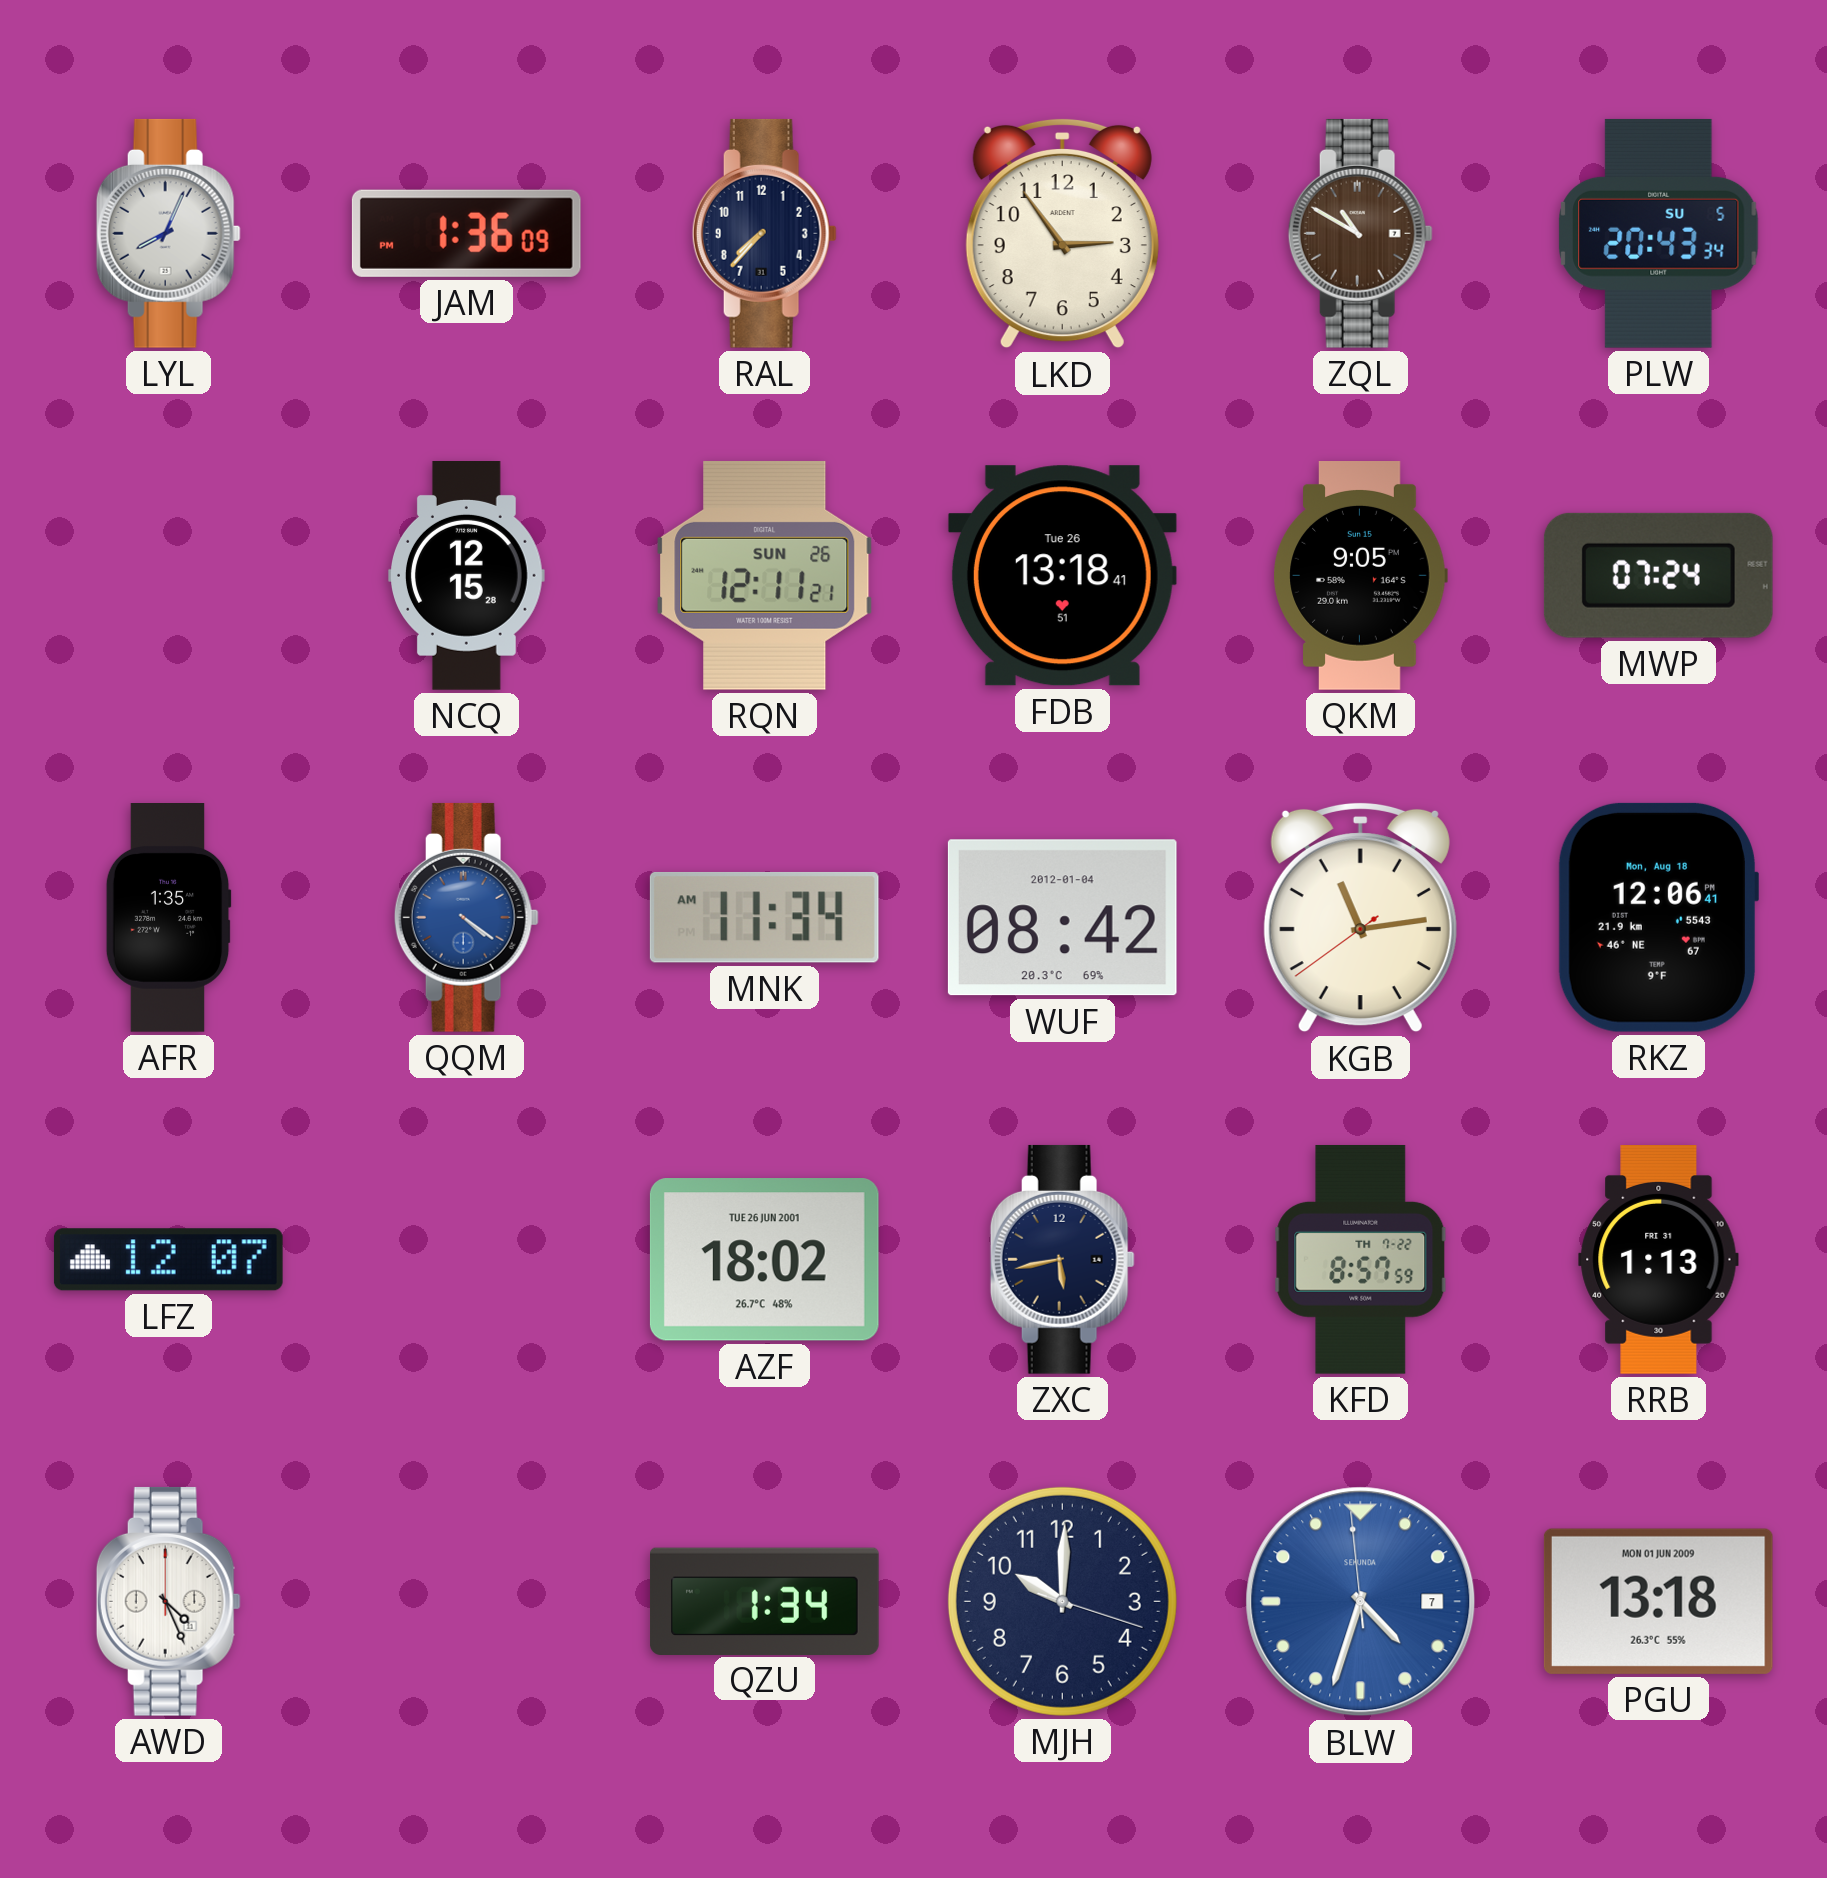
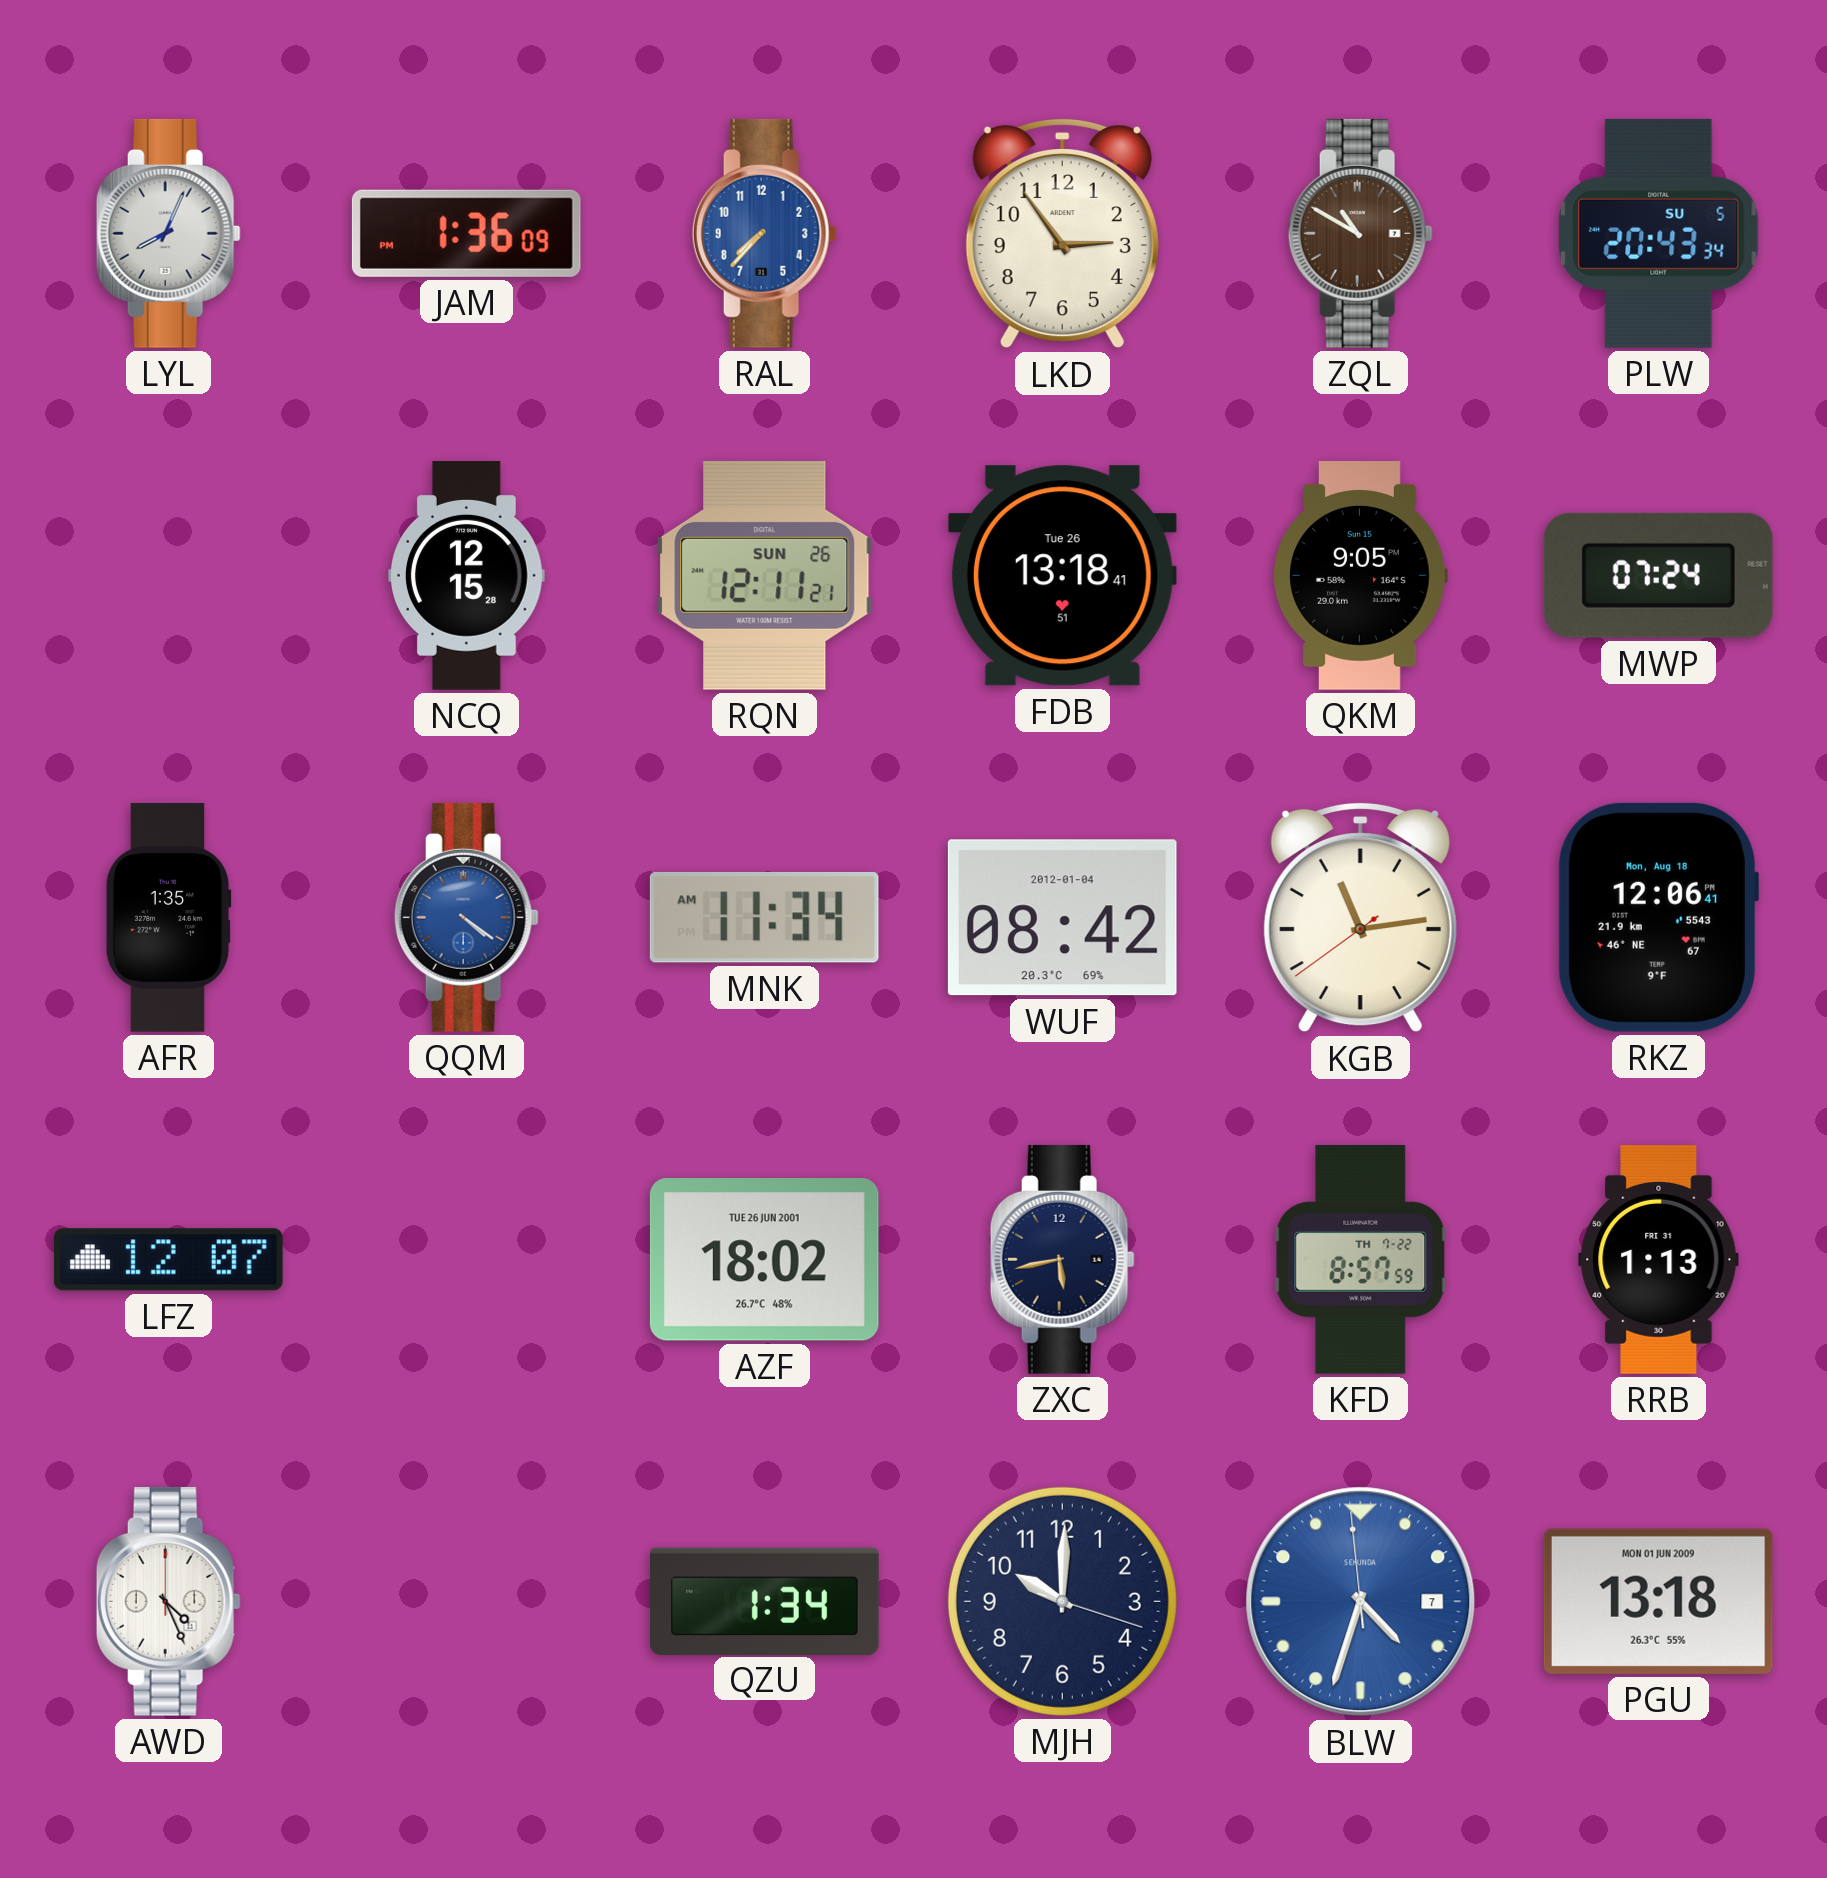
RAL dial: navy -> blue (764, 233)
